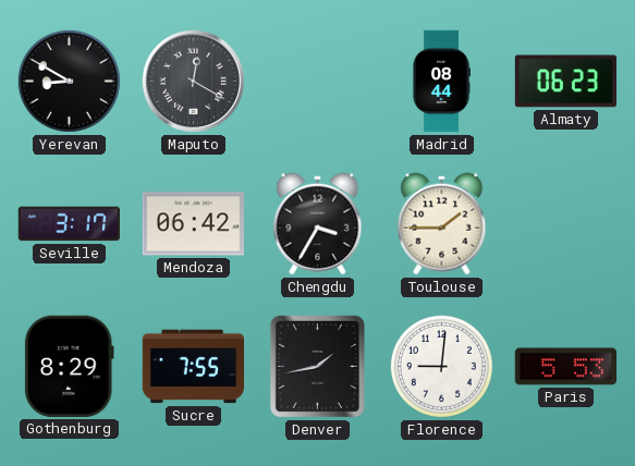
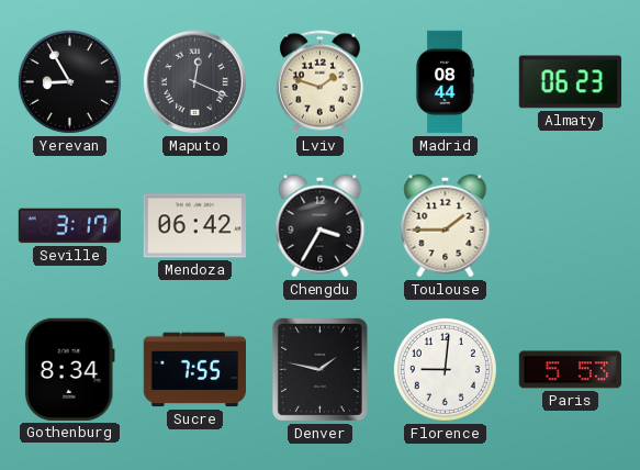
Yerevan: 8:50 -> 8:55 (69, 81)
Maputo: 12:20 -> 12:19 (194, 81)
Lviv: none -> 1:48 (319, 82)
Gothenburg: 8:29 -> 8:34 (69, 369)
Denver: 1:43 -> 1:47 (319, 369)
